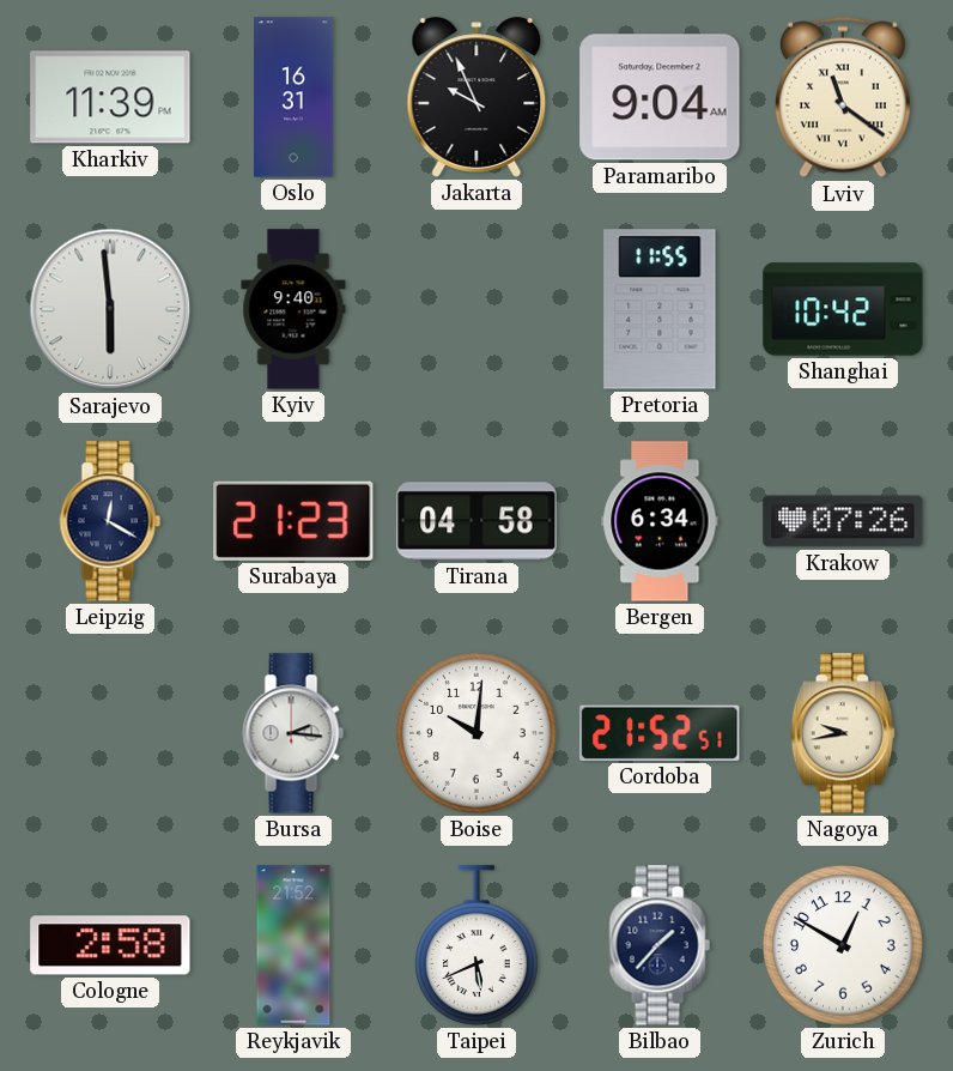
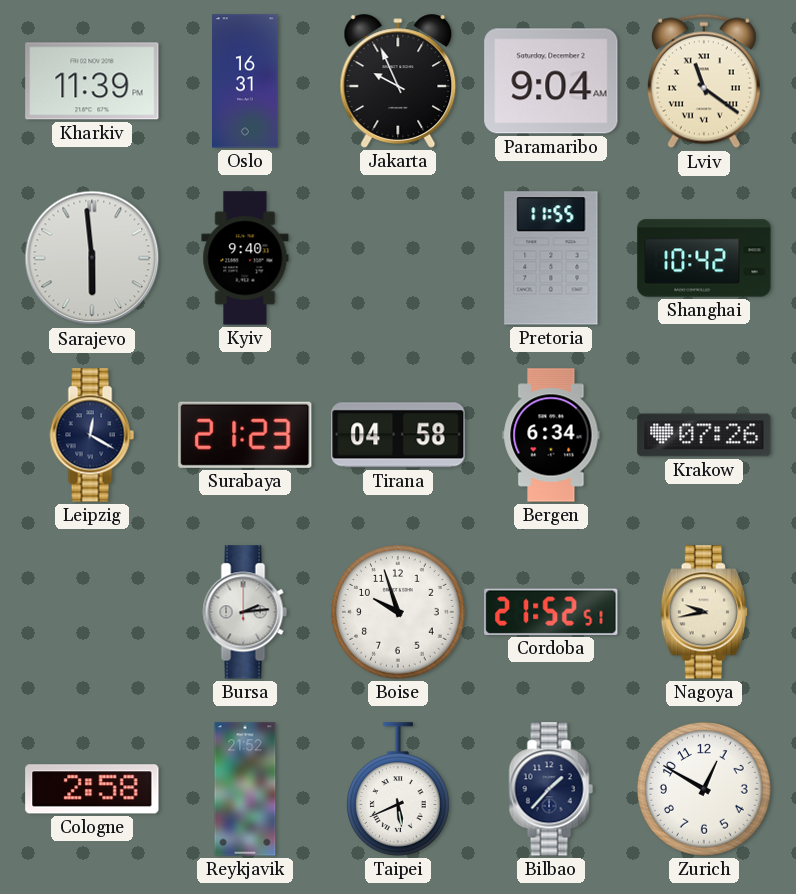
Bursa: 2:16 -> 2:14 (245, 612)
Boise: 10:01 -> 9:57 (398, 612)
